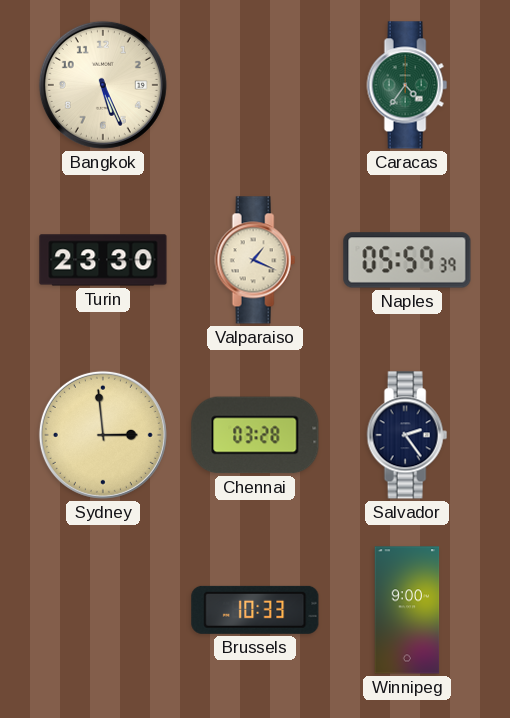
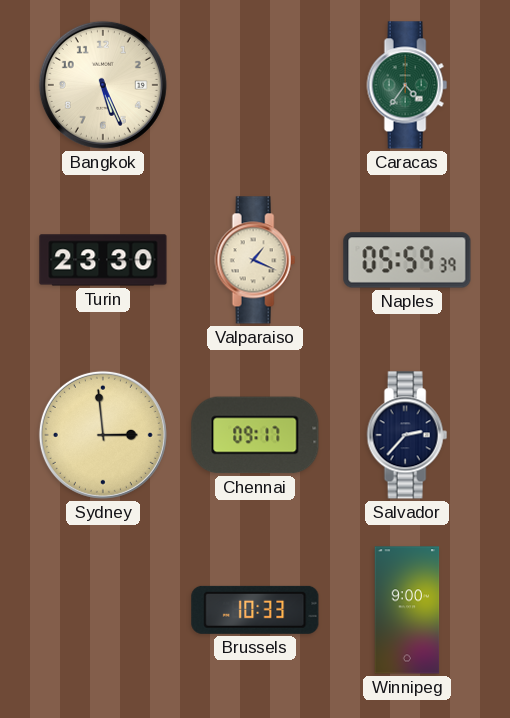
Chennai: 03:28 -> 09:17 (255, 435)
Salvador: 2:24 -> 2:37 (407, 435)
